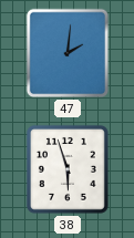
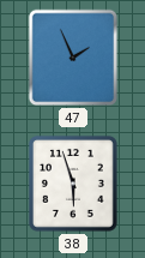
47: 2:01 -> 1:56 (73, 58)
